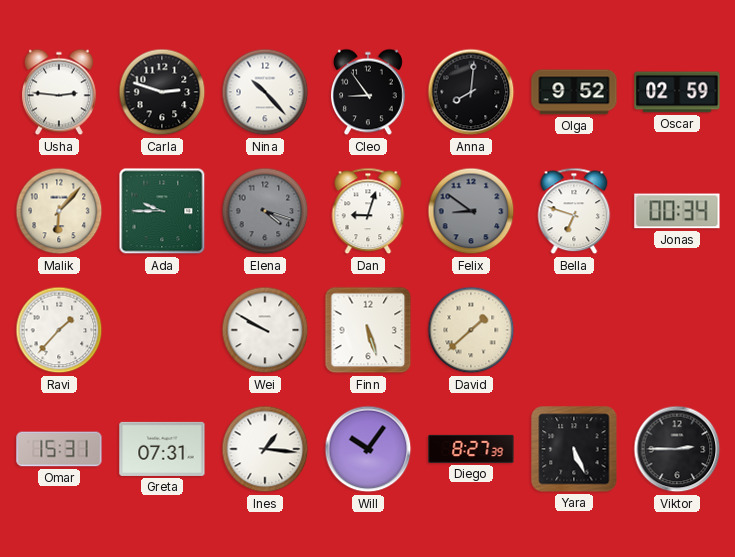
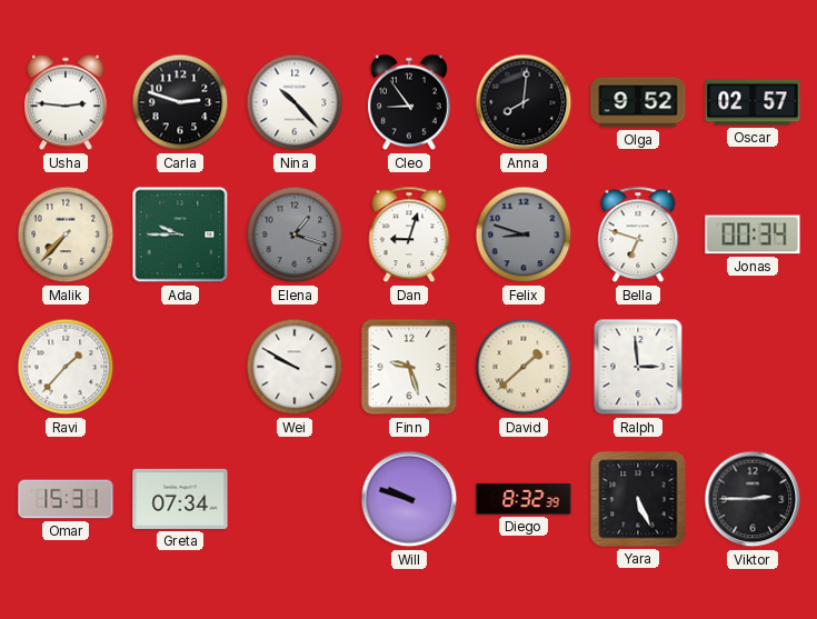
Oscar: 02:59 -> 02:57 (753, 102)
Malik: 6:07 -> 7:37 (66, 234)
Elena: 4:18 -> 1:18 (295, 234)
Felix: 8:51 -> 8:48 (524, 234)
Finn: 5:27 -> 9:27 (409, 367)
Ralph: none -> 2:59 (638, 367)
Greta: 07:31 -> 07:34 (180, 499)
Ines: 1:16 -> none (265, 449)
Will: 10:06 -> 9:48 (409, 499)
Diego: 8:27 -> 8:32 (524, 499)
